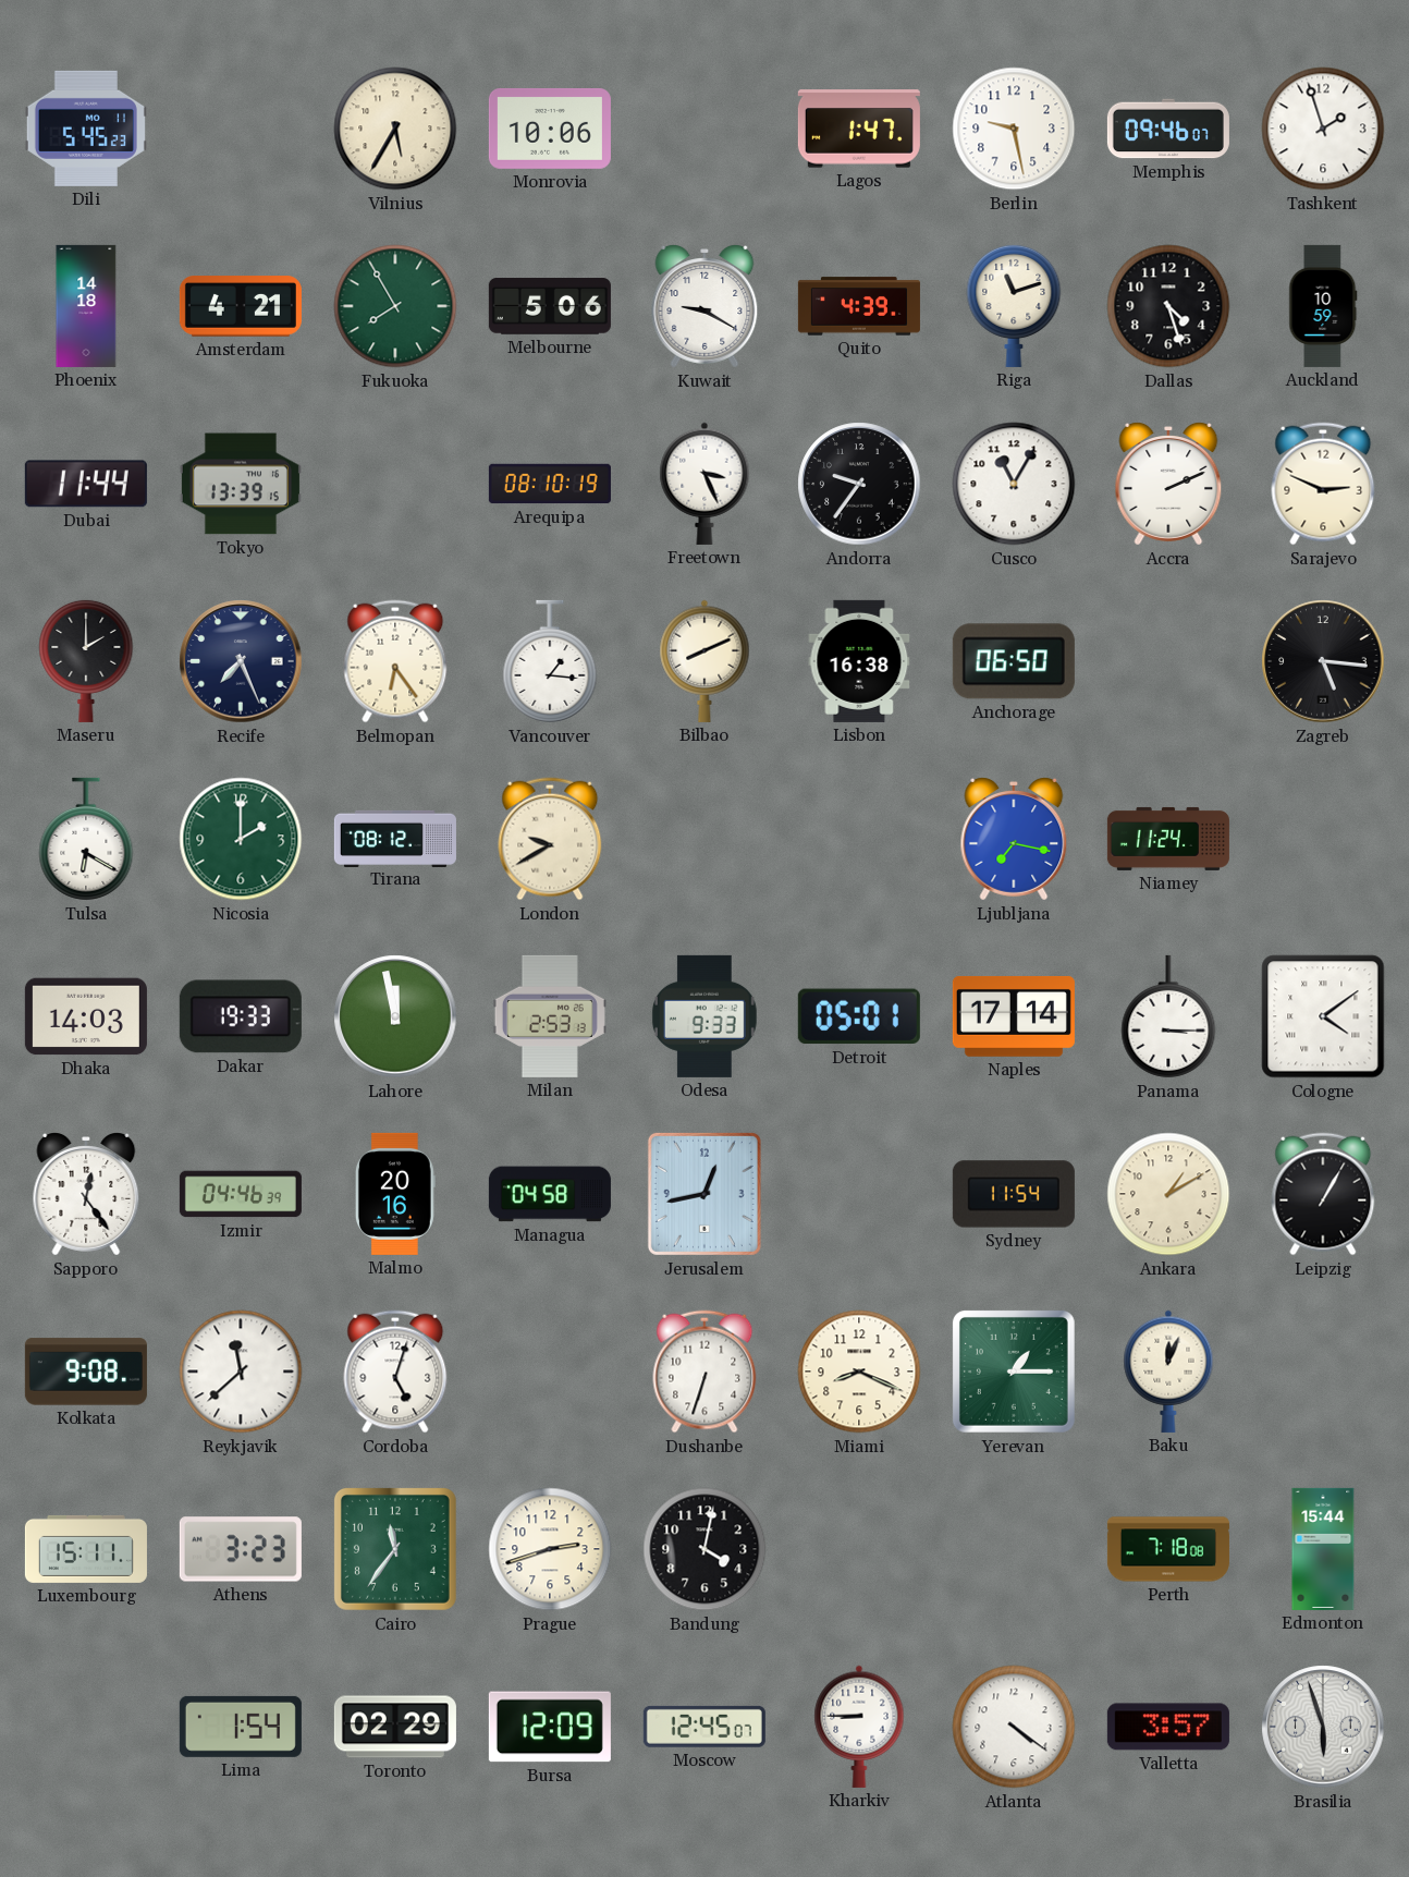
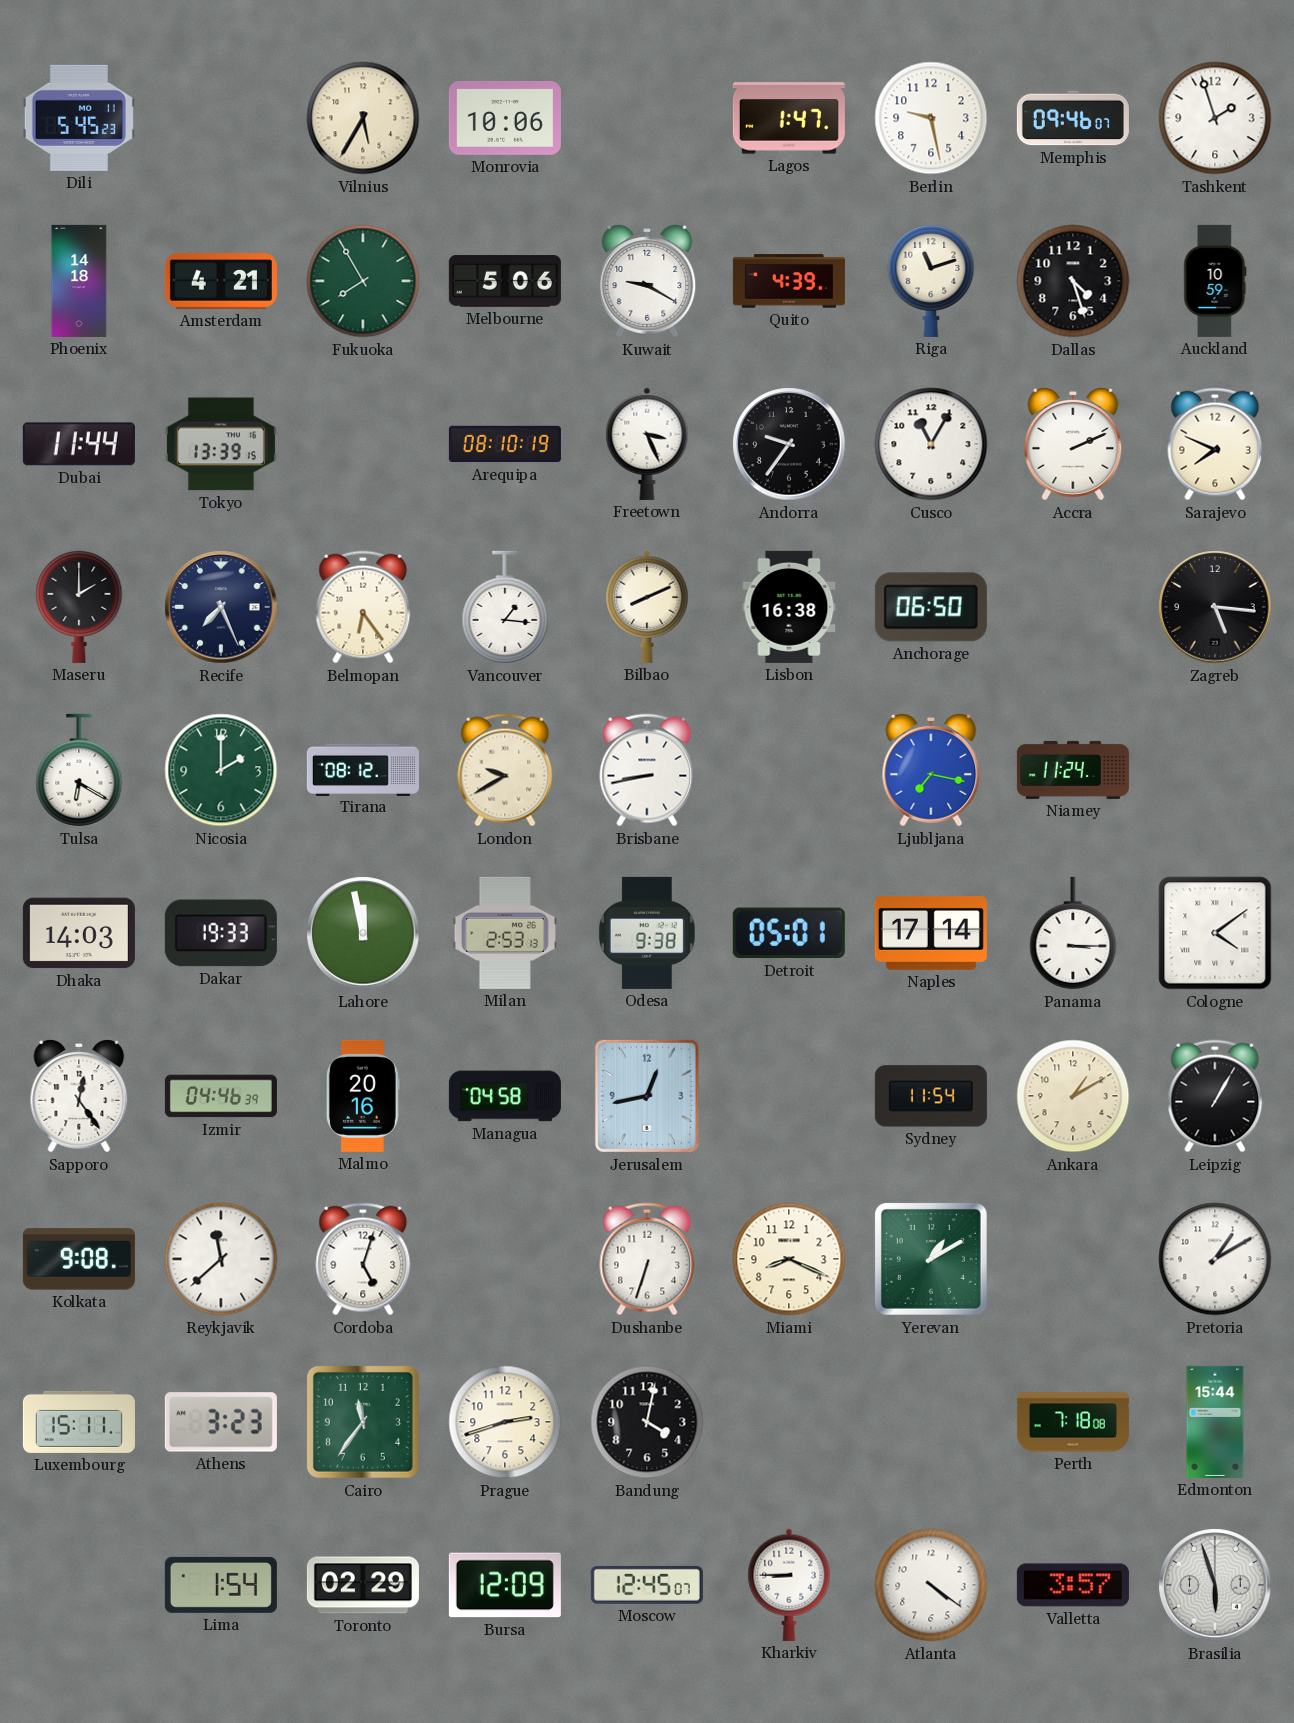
Sarajevo: 2:49 -> 7:49 (1215, 444)
Brisbane: none -> 8:43 (647, 770)
Odesa: 9:33 -> 9:38 (647, 933)
Yerevan: 1:15 -> 1:10 (931, 1259)
Baku: 12:04 -> none (1168, 1372)
Pretoria: none -> 1:10 (1215, 1259)
